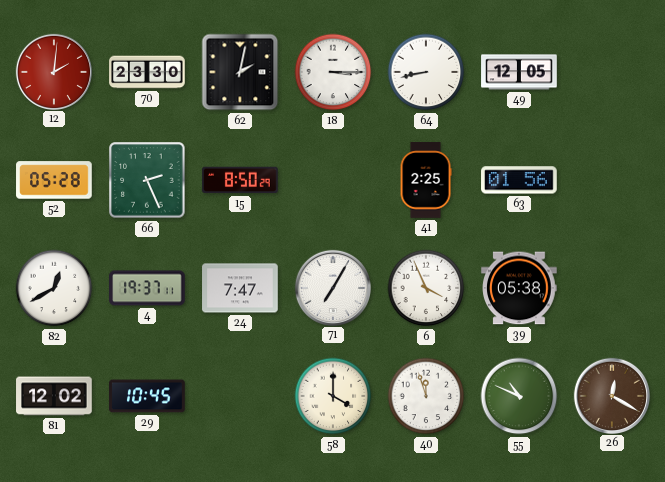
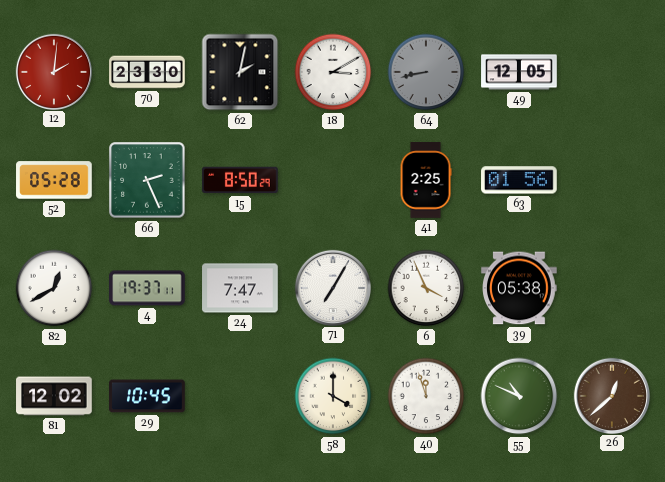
18: 3:15 -> 3:10 (333, 72)
64 dial: white -> grey (426, 72)
26: 12:20 -> 12:38 (611, 395)
